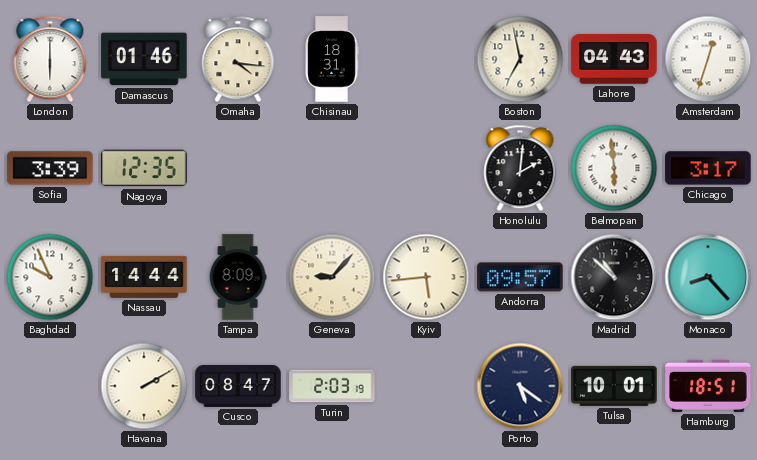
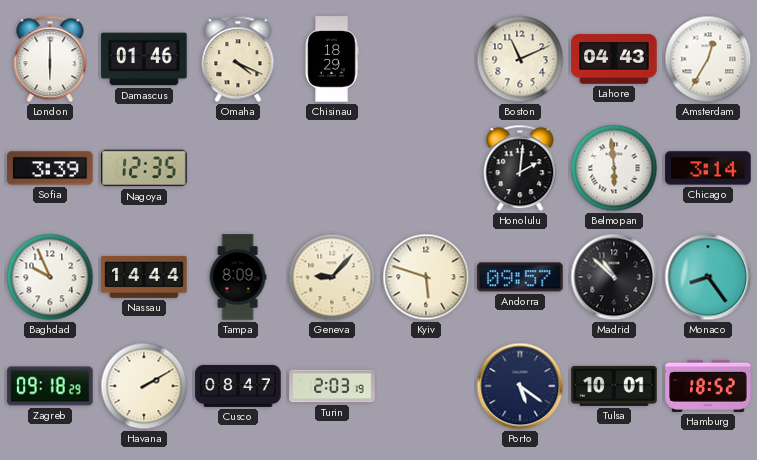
Omaha: 4:16 -> 4:19 (238, 59)
Chisinau: 18:31 -> 18:29 (332, 59)
Boston: 6:58 -> 11:11 (520, 59)
Amsterdam: 12:33 -> 12:35 (708, 59)
Chicago: 3:17 -> 3:14 (708, 168)
Kyiv: 5:44 -> 5:48 (426, 277)
Monaco: 8:23 -> 8:24 (708, 277)
Zagreb: none -> 09:18 (50, 386)
Hamburg: 18:51 -> 18:52 (708, 386)
